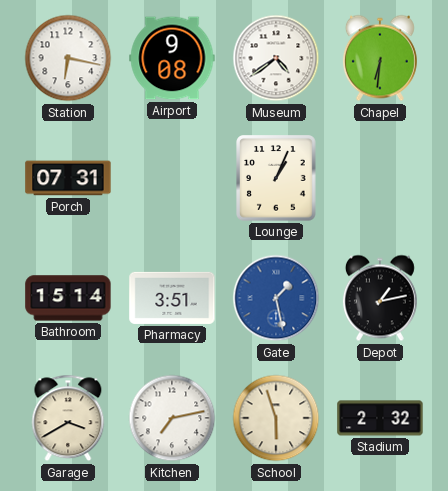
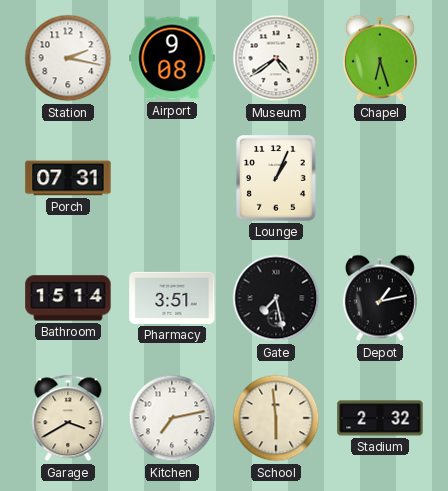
Station: 6:17 -> 2:17 (68, 58)
Chapel: 6:31 -> 6:27 (380, 58)
Gate: 1:28 -> 7:28 (276, 298)
Gate dial: blue -> black (276, 298)
School: 5:57 -> 5:59 (276, 418)
